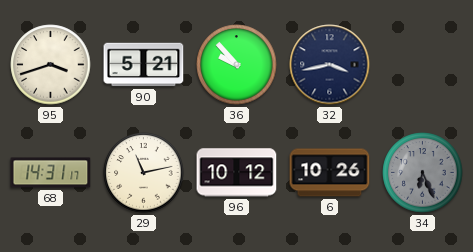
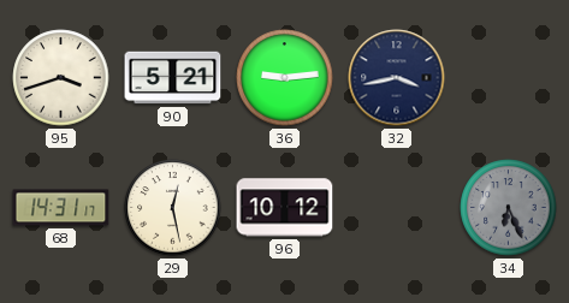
36: 9:53 -> 9:14 (285, 78)
29: 11:13 -> 12:28 (173, 208)
6: 10:26 -> none (330, 173)
